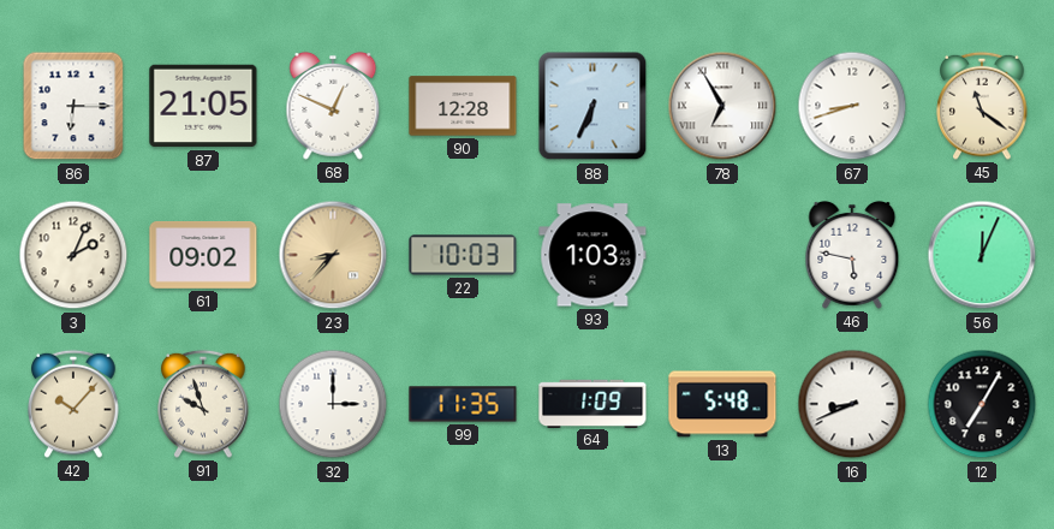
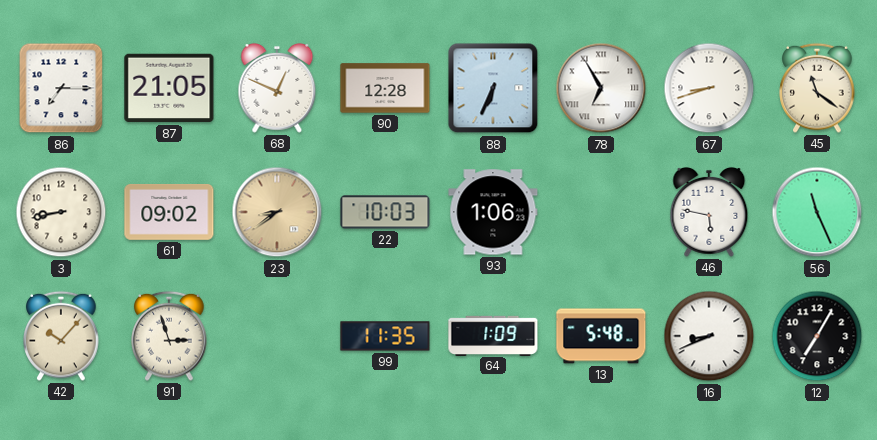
86: 6:15 -> 7:15 (61, 88)
3: 2:04 -> 8:43 (61, 212)
23: 8:37 -> 8:39 (277, 212)
93: 1:03 -> 1:06 (493, 212)
56: 12:04 -> 11:26 (817, 212)
91: 9:57 -> 2:57 (169, 336)
32: 3:00 -> none (333, 404)
